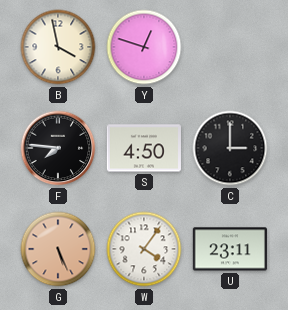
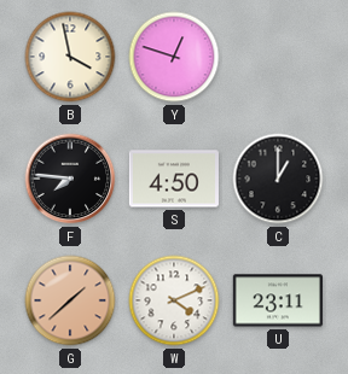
C: 3:00 -> 1:00 (278, 179)
G: 5:26 -> 1:38 (70, 300)
W: 4:06 -> 4:11 (174, 300)
